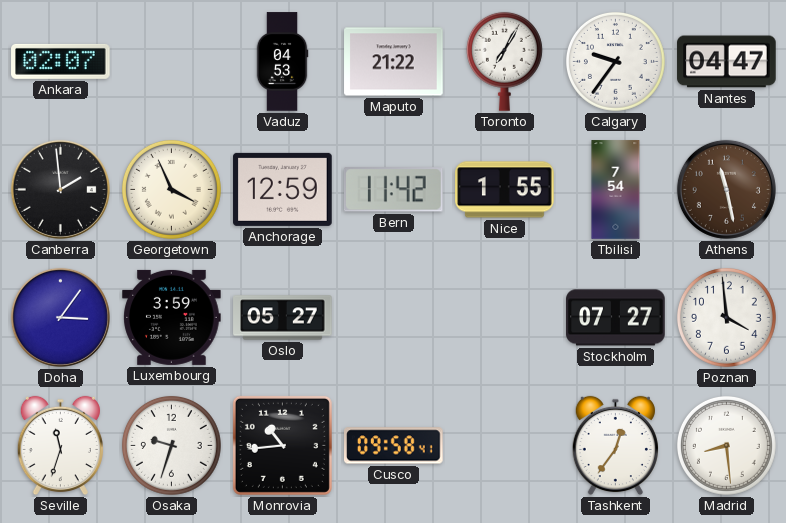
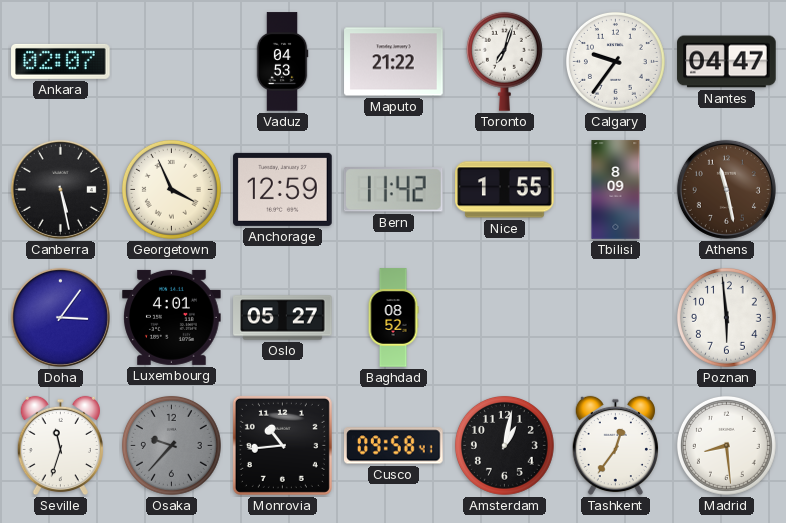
Toronto: 7:05 -> 7:03 (504, 61)
Canberra: 1:59 -> 5:28 (60, 189)
Tbilisi: 7:54 -> 8:09 (616, 190)
Luxembourg: 3:59 -> 4:01 (172, 317)
Baghdad: none -> 08:52 (393, 318)
Stockholm: 07:27 -> none (616, 318)
Poznan: 3:59 -> 5:59 (726, 317)
Osaka: 9:33 -> 9:37 (171, 445)
Osaka dial: white -> grey (171, 445)
Amsterdam: none -> 1:02 (504, 445)
